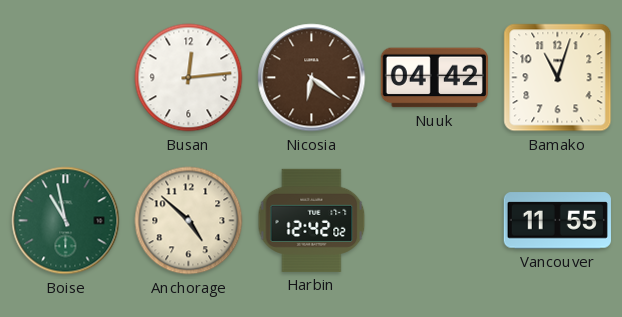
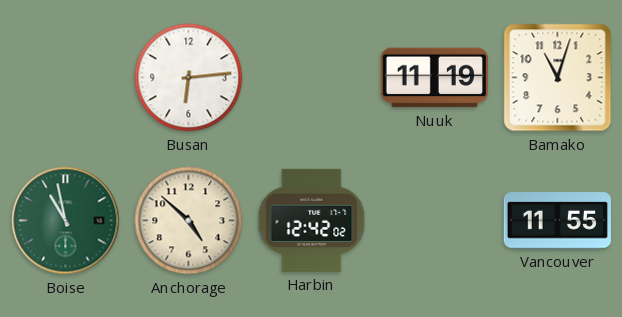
Busan: 12:14 -> 6:14 (189, 78)
Nicosia: 6:21 -> none (312, 78)
Nuuk: 04:42 -> 11:19 (434, 78)
